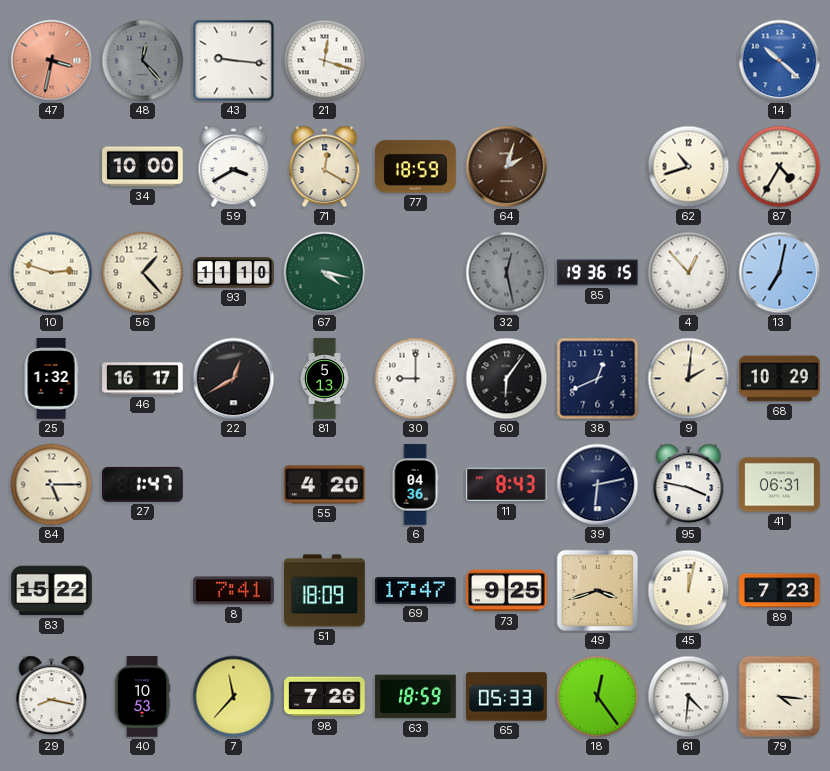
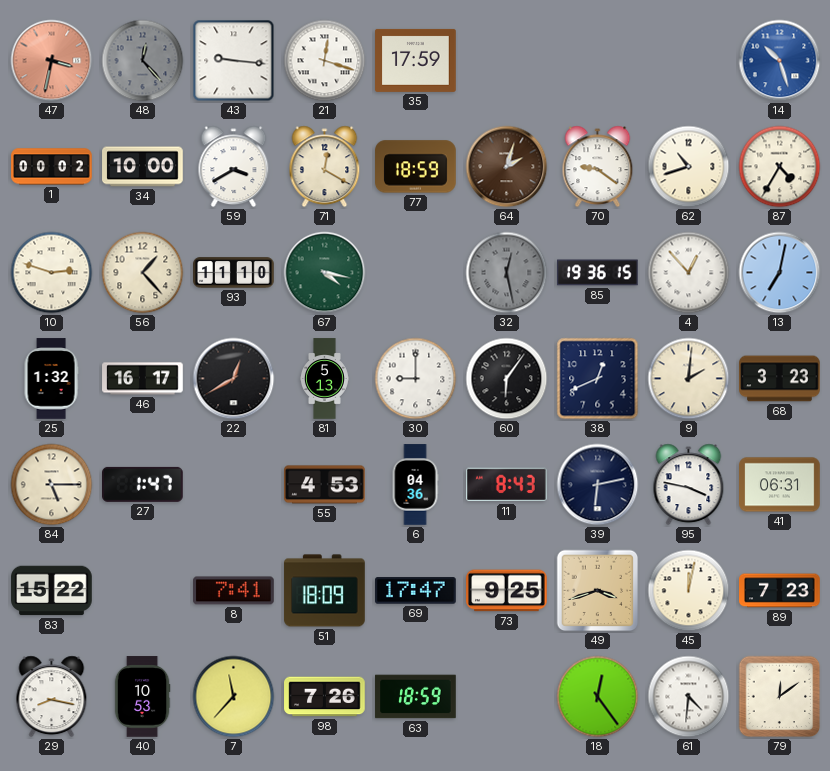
35: none -> 17:59 (416, 60)
14: 10:22 -> 10:27 (780, 61)
1: none -> 00:02 (52, 167)
70: none -> 9:21 (598, 167)
68: 10:29 -> 3:23 (780, 379)
55: 4:20 -> 4:53 (325, 485)
65: 05:33 -> none (507, 697)
79: 4:16 -> 12:09 (780, 697)
